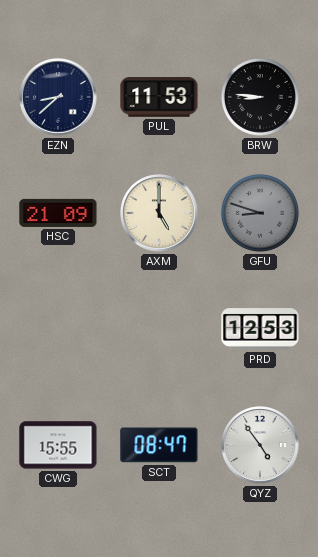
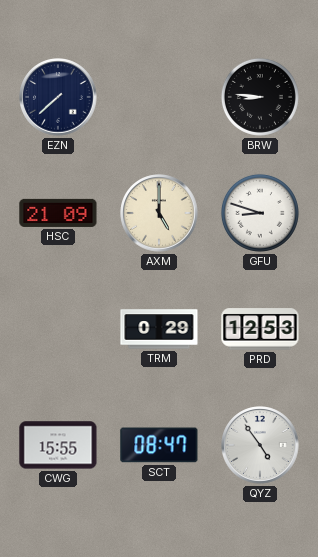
EZN: 8:38 -> 7:38 (58, 97)
PUL: 11:53 -> none (159, 97)
GFU dial: grey -> white (260, 213)
TRM: none -> 0:29 (159, 329)
